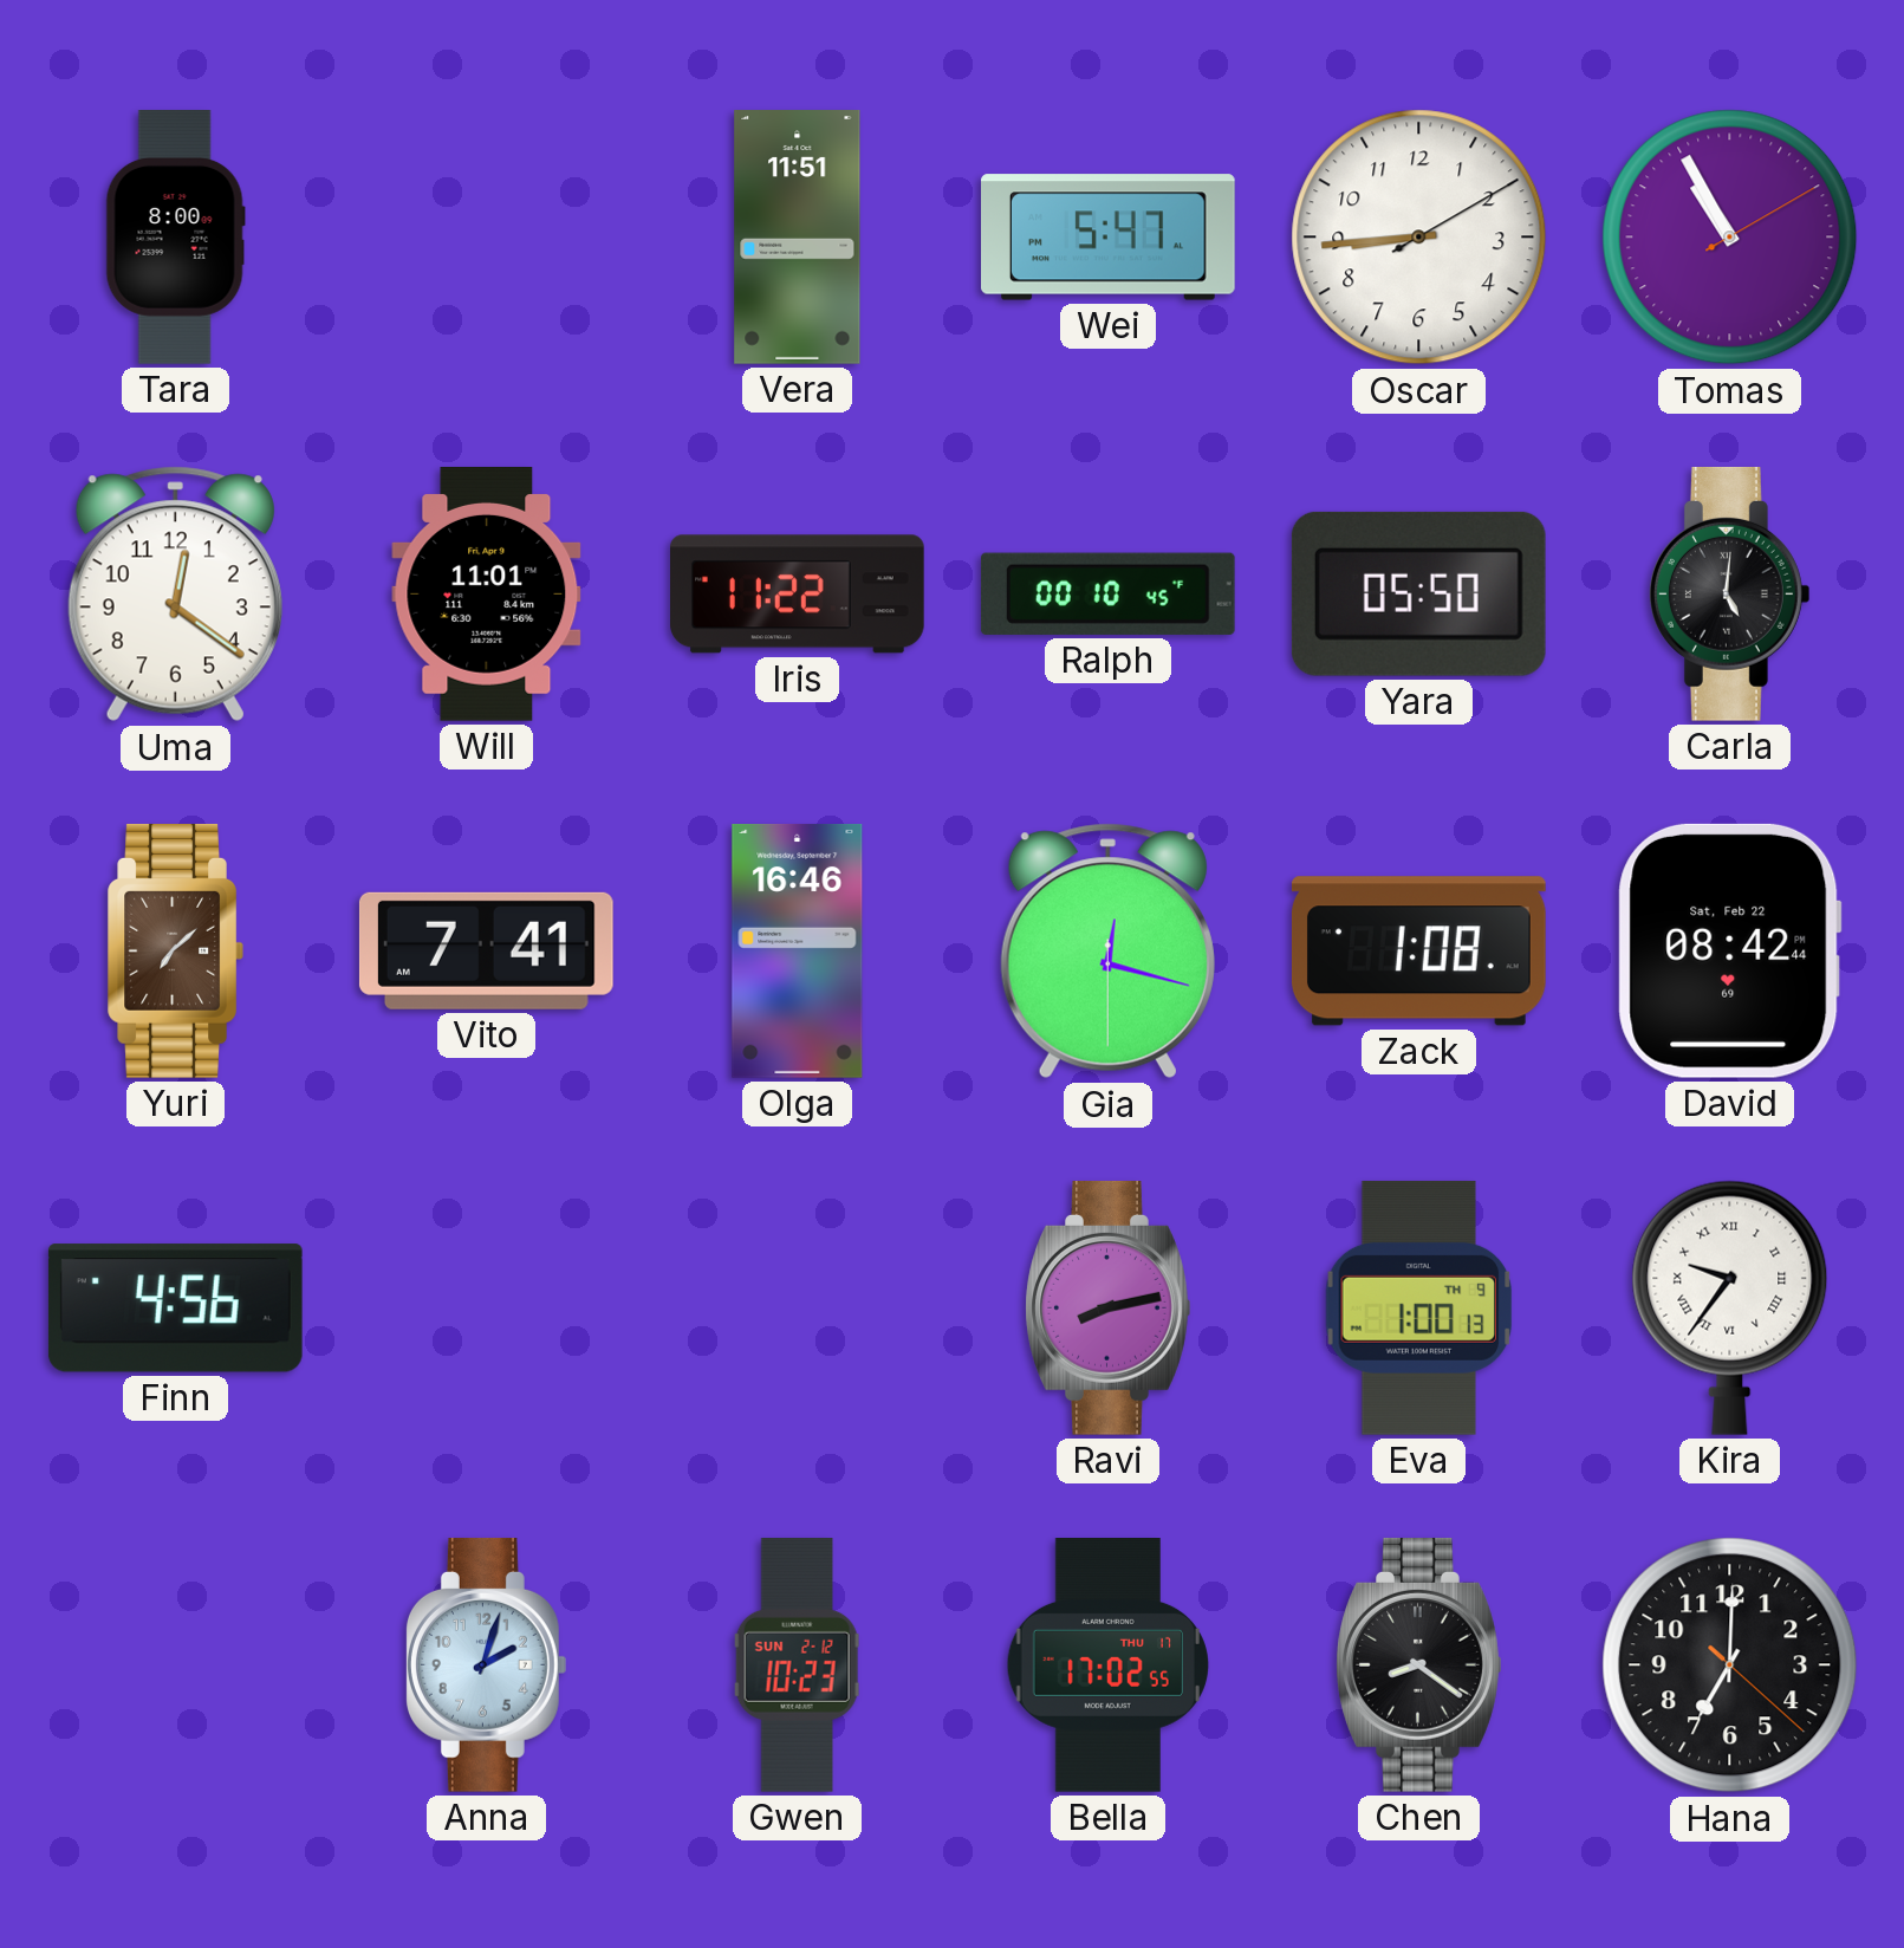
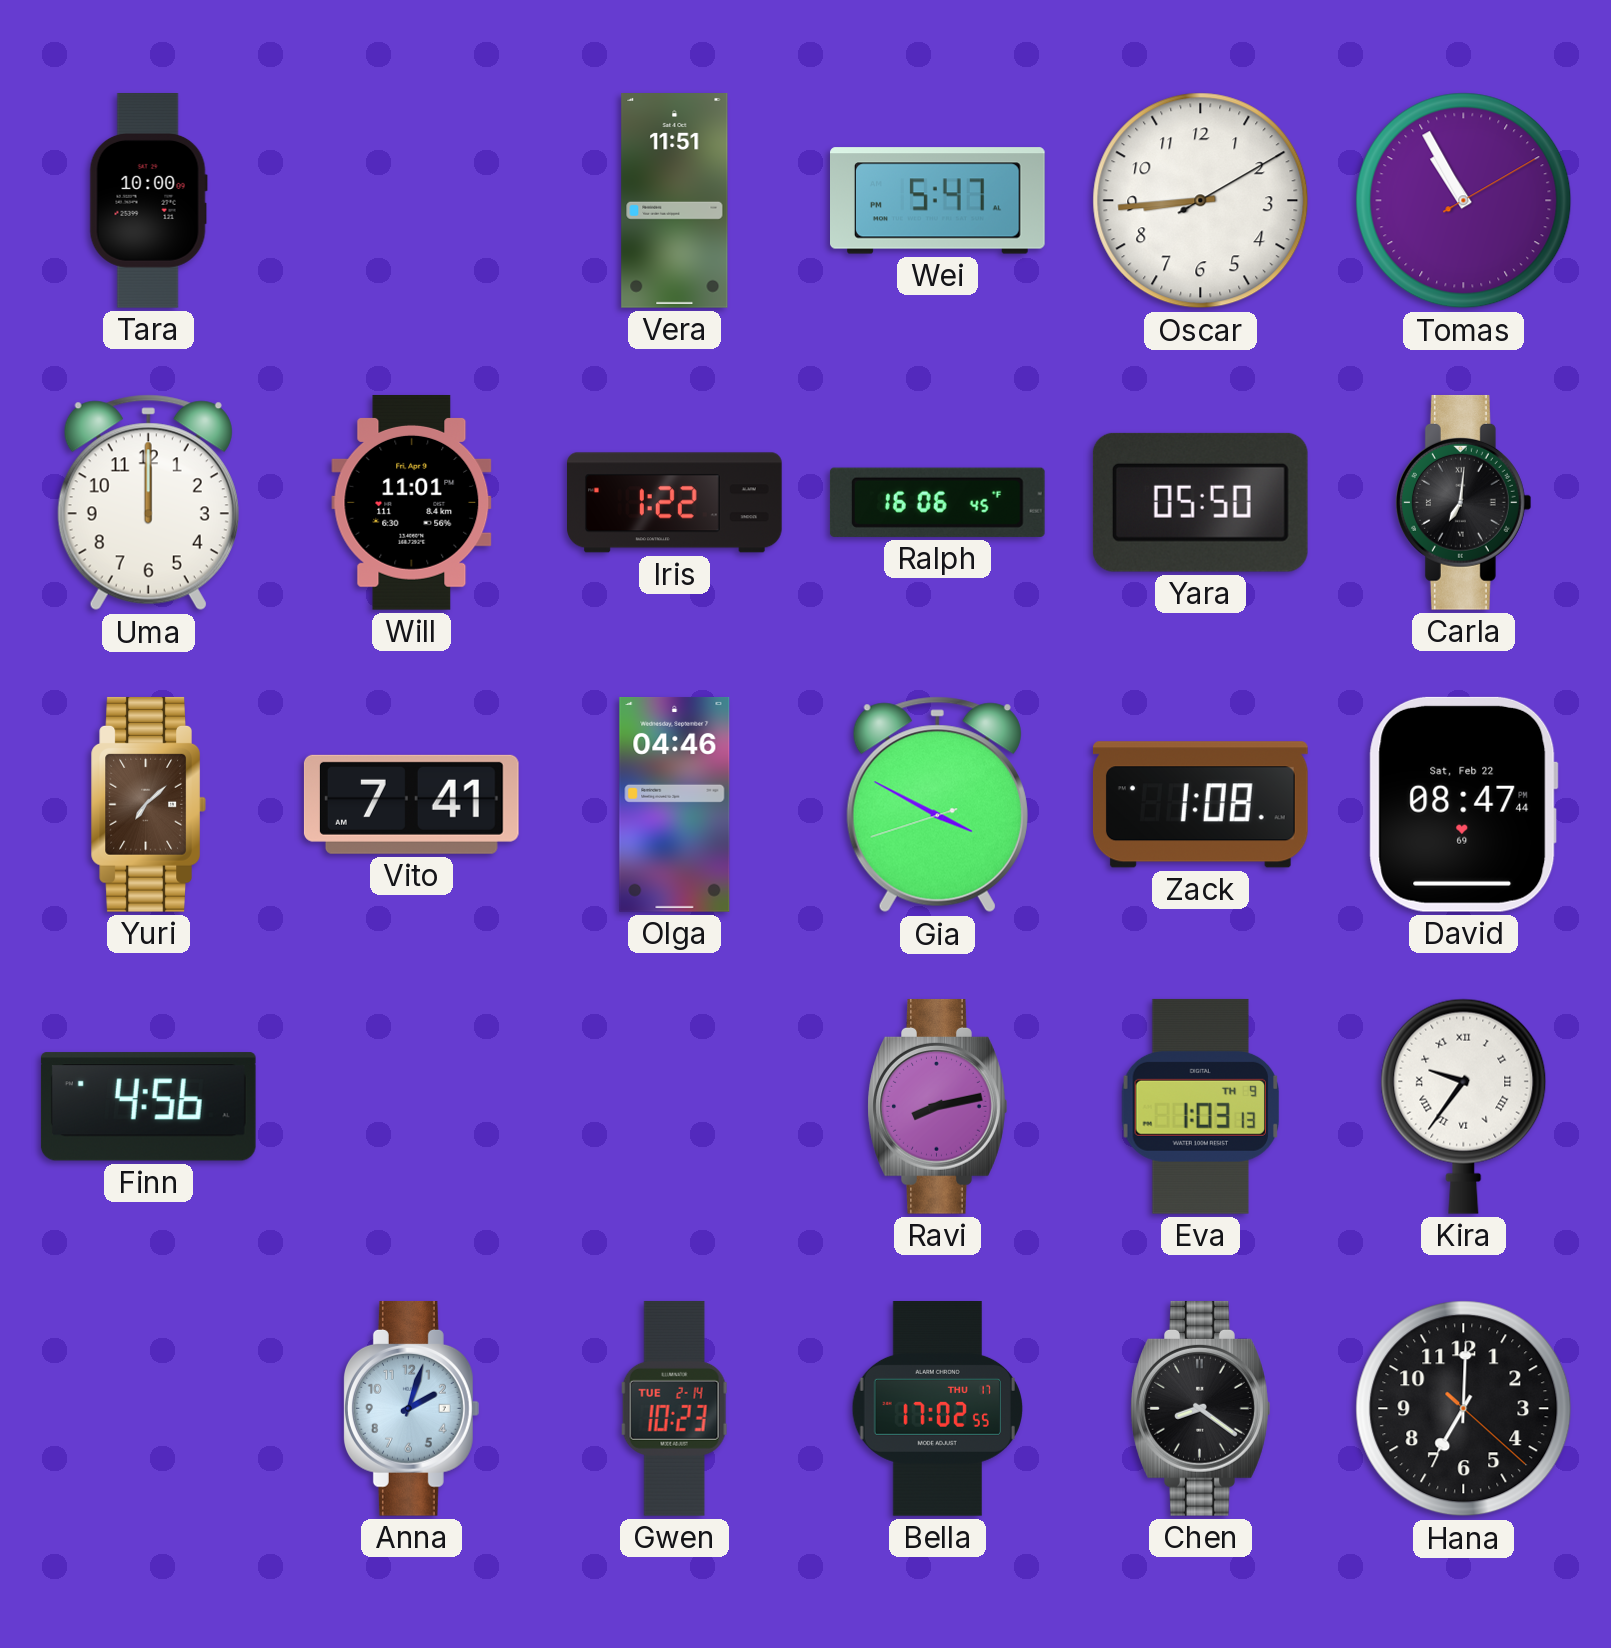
Tara: 8:00 -> 10:00 (148, 201)
Uma: 12:21 -> 12:00 (148, 503)
Iris: 11:22 -> 1:22 (675, 503)
Ralph: 00:10 -> 16:06 (937, 502)
Carla: 5:01 -> 7:01 (1463, 502)
Olga: 16:46 -> 04:46 (675, 805)
Gia: 12:17 -> 3:49 (937, 805)
David: 08:42 -> 08:47 (1463, 804)
Eva: 1:00 -> 1:03 (1201, 1106)
Gwen date: SUN 2-12 -> TUE 2-14 (675, 1408)
